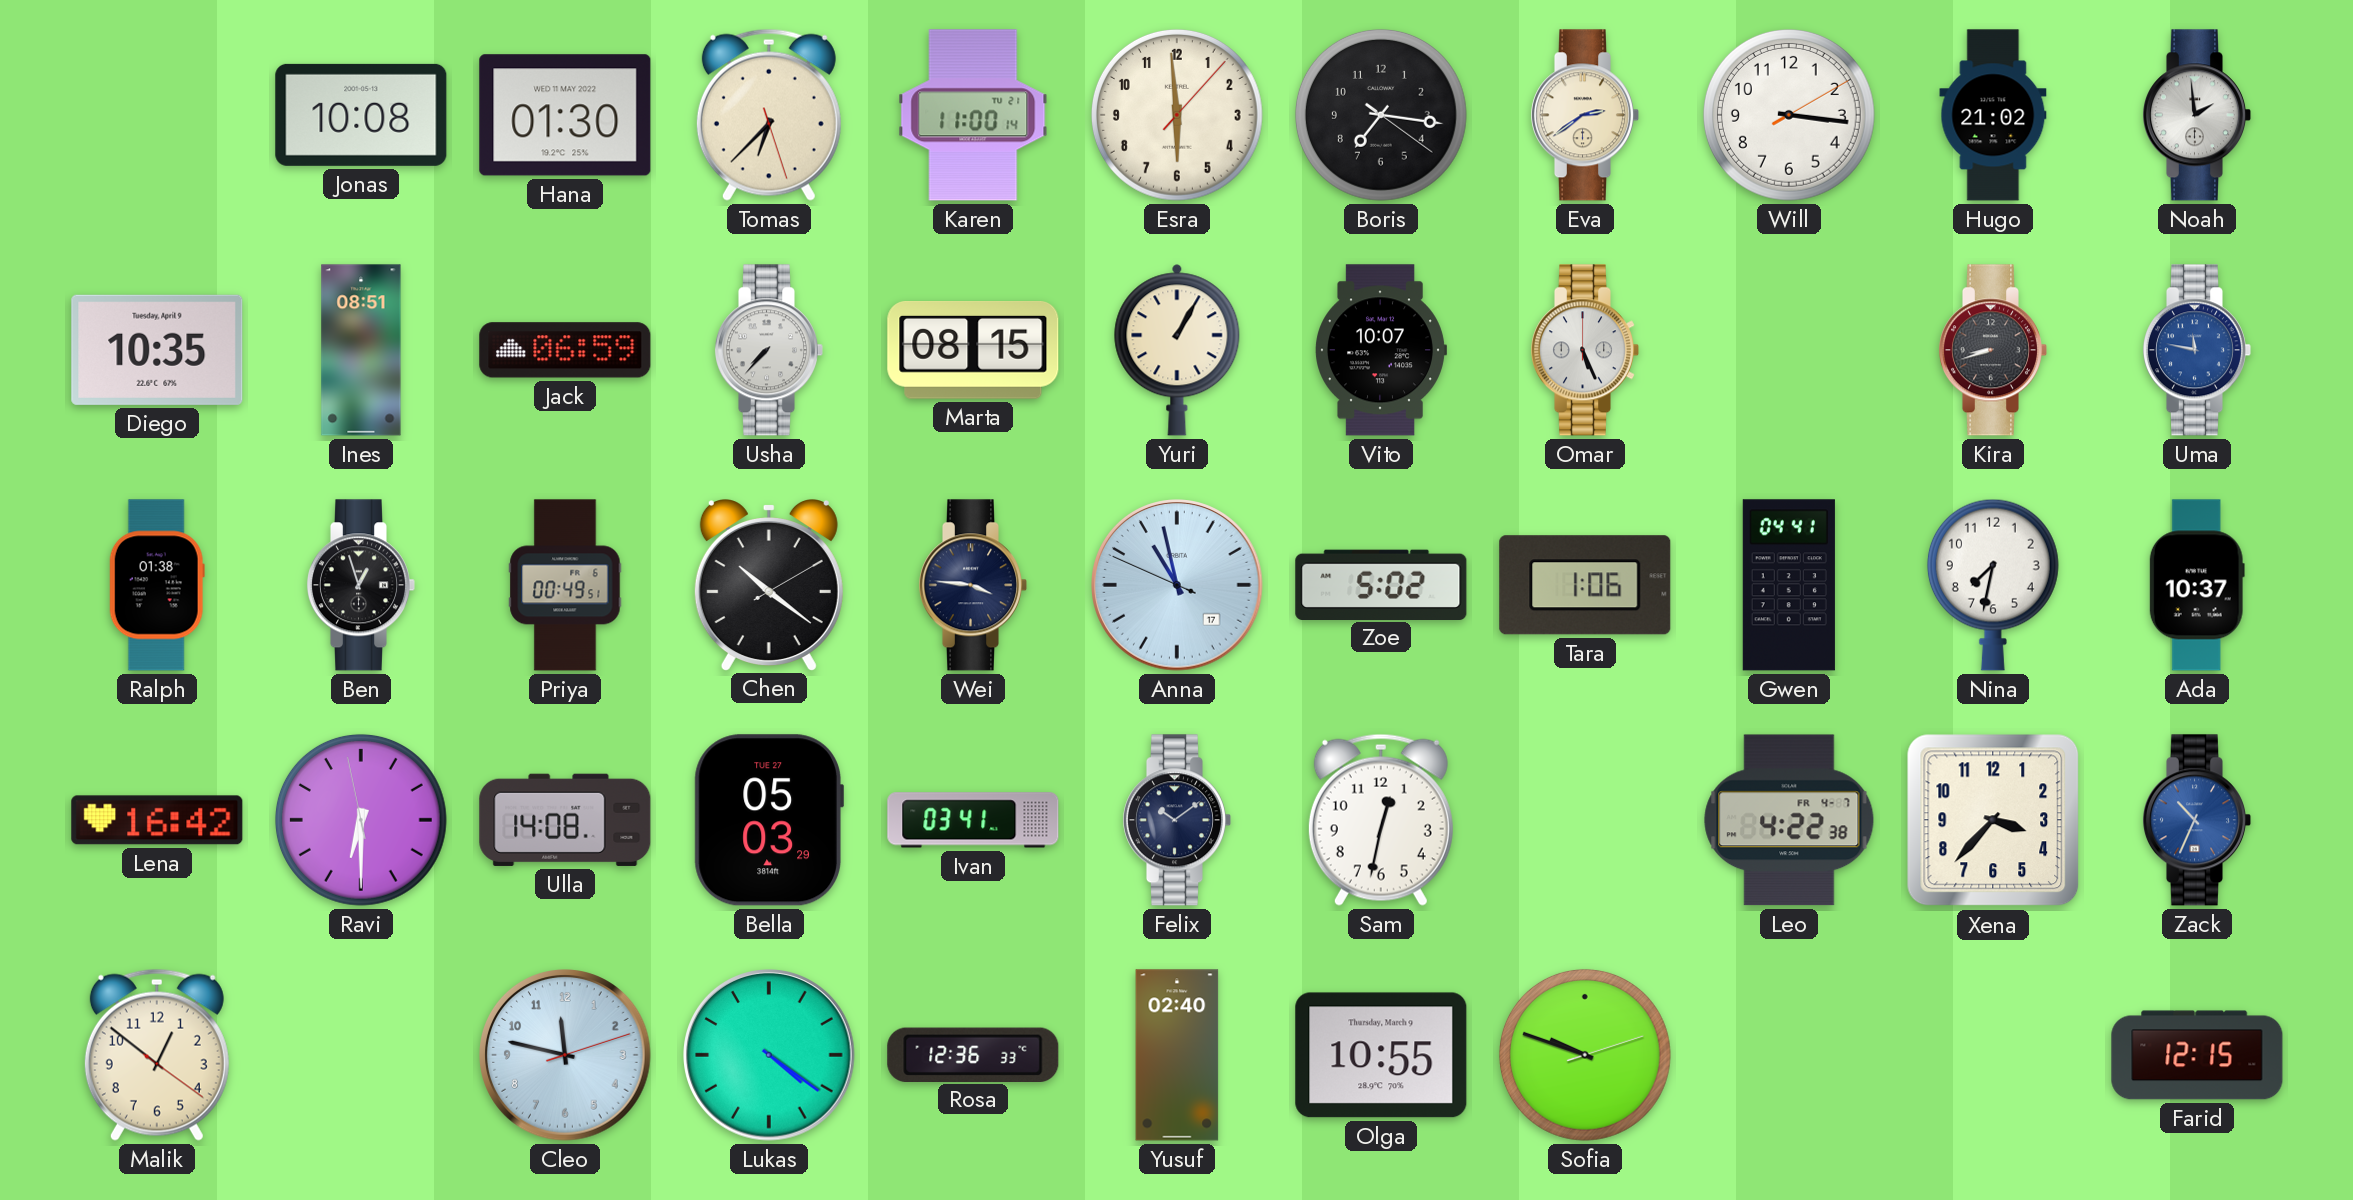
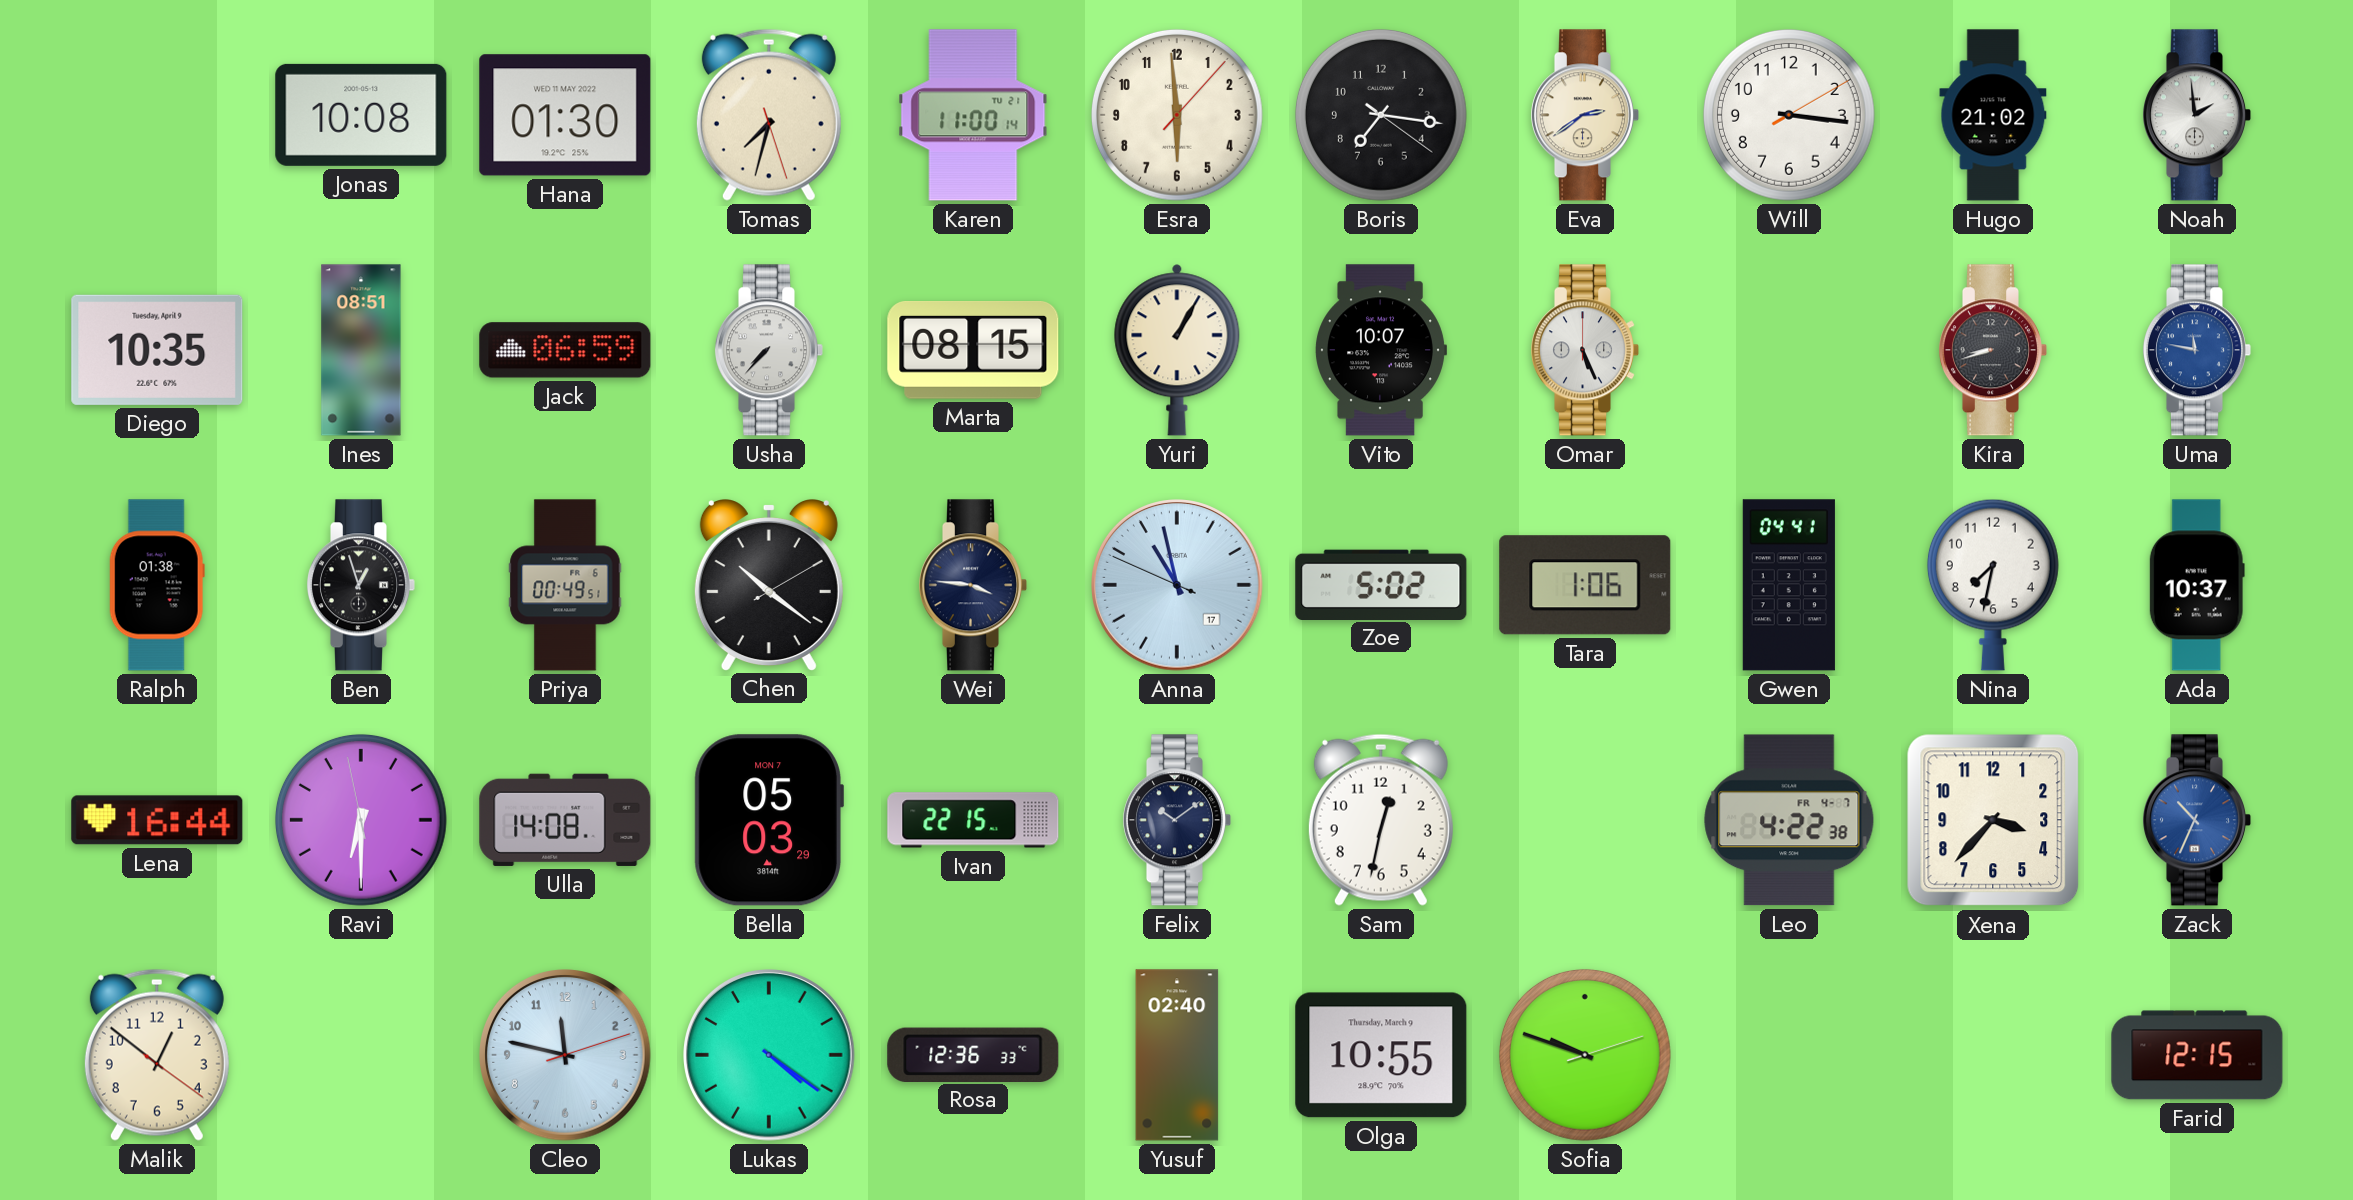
Tomas: 6:37 -> 7:32 (769, 115)
Lena: 16:42 -> 16:44 (157, 820)
Bella date: TUE 27 -> MON 7 (769, 820)
Ivan: 03:41 -> 22:15 (973, 820)
